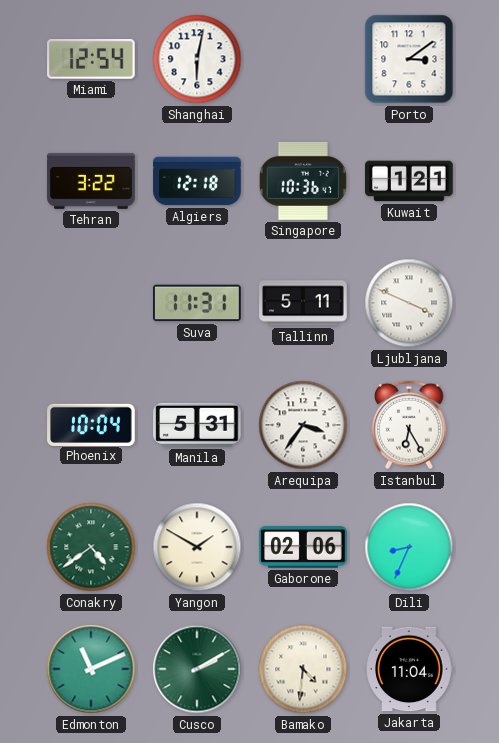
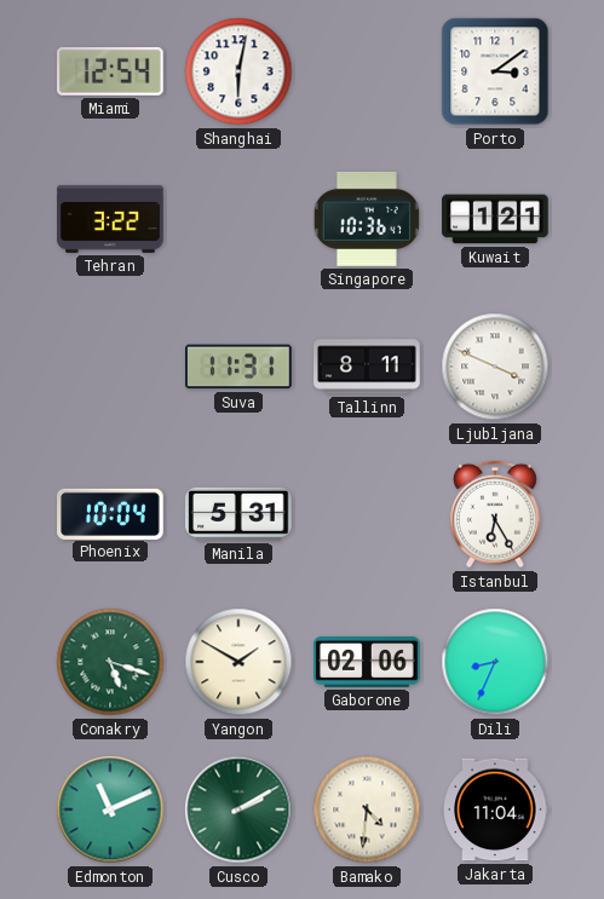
Algiers: 12:18 -> none (197, 181)
Tallinn: 5:11 -> 8:11 (367, 367)
Arequipa: 3:36 -> none (303, 425)
Conakry: 4:39 -> 5:18 (110, 662)
